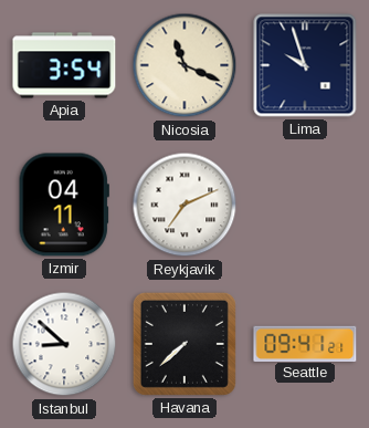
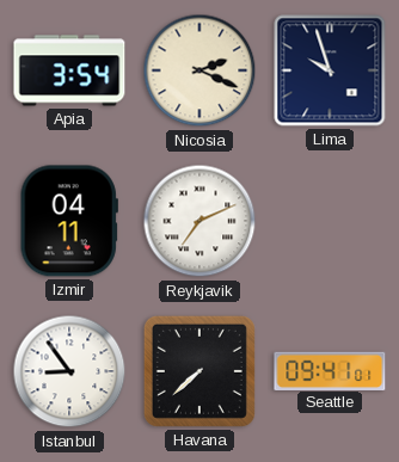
Nicosia: 11:19 -> 2:19 (199, 70)
Istanbul: 8:52 -> 8:54 (69, 371)
Seattle: 09:41:21 -> 09:41:01 (330, 370)
